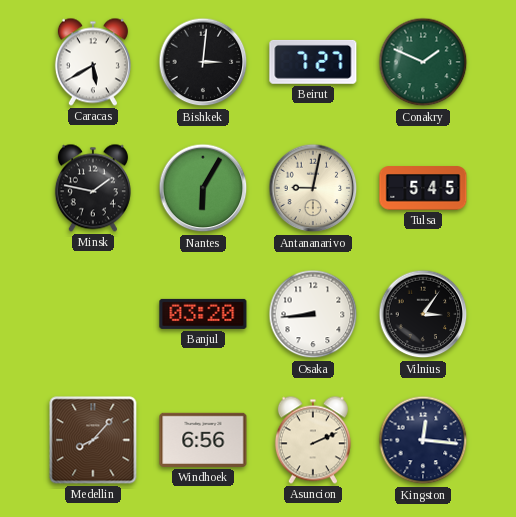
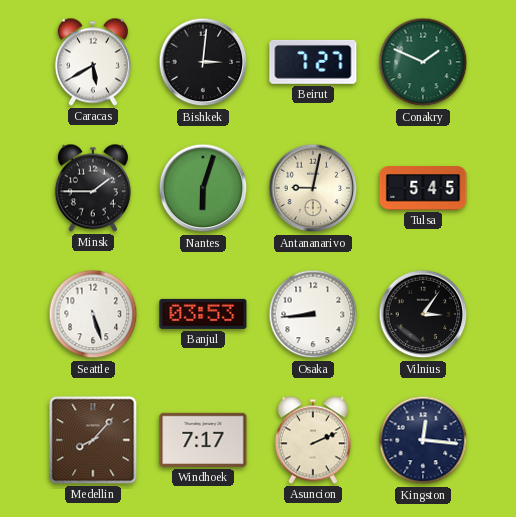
Minsk: 1:47 -> 1:45 (93, 188)
Nantes: 6:05 -> 6:03 (203, 188)
Seattle: none -> 5:27 (93, 314)
Banjul: 03:20 -> 03:53 (203, 314)
Windhoek: 6:56 -> 7:17 (203, 440)
